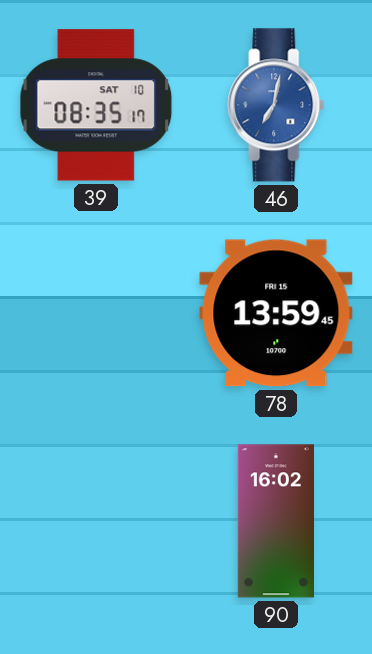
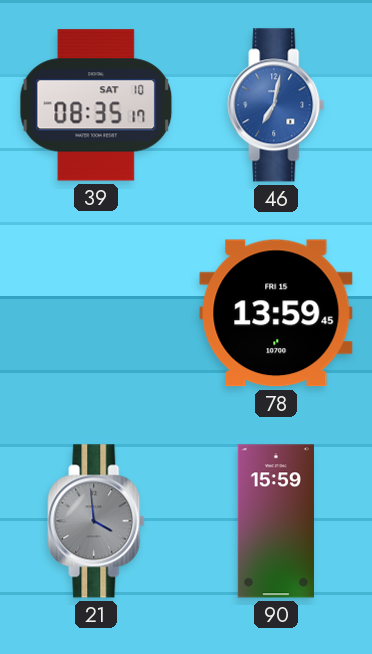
21: none -> 3:59 (96, 521)
90: 16:02 -> 15:59 (276, 521)
